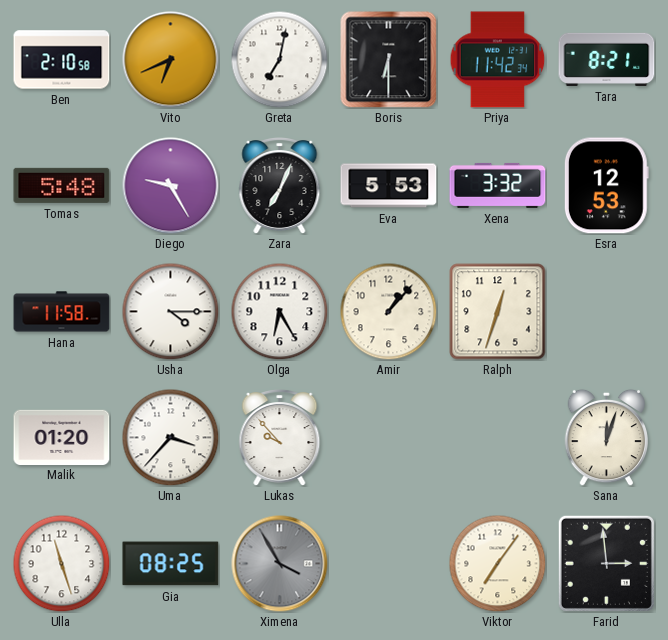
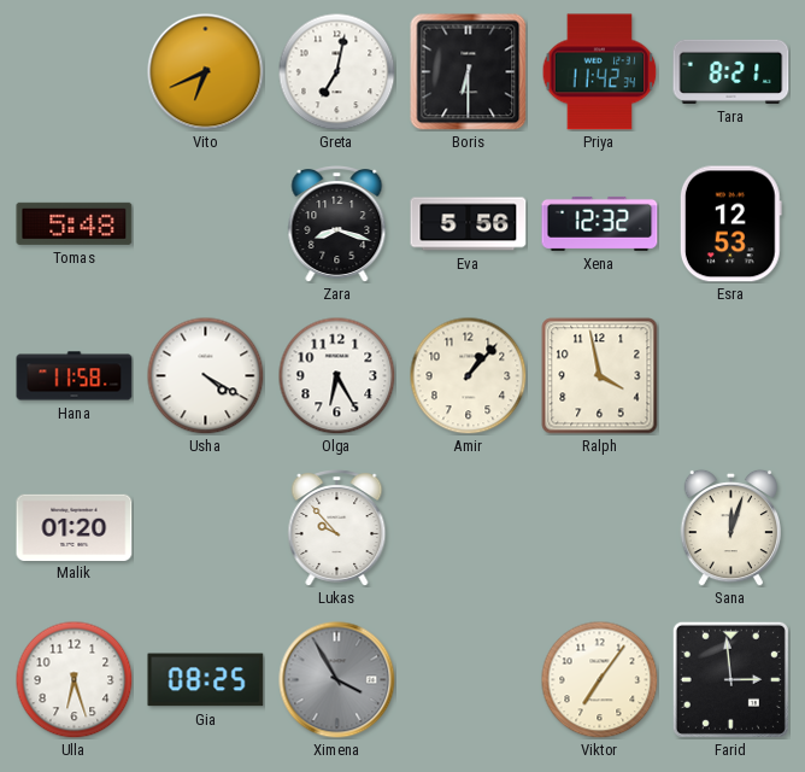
Ben: 2:10 -> none (62, 60)
Diego: 9:25 -> none (171, 186)
Zara: 7:04 -> 8:18 (337, 224)
Eva: 5:53 -> 5:56 (469, 224)
Xena: 3:32 -> 12:32 (600, 223)
Usha: 4:15 -> 4:20 (205, 375)
Ralph: 12:33 -> 3:58 (600, 376)
Uma: 3:37 -> none (170, 437)
Ulla: 11:27 -> 6:27 (74, 679)
